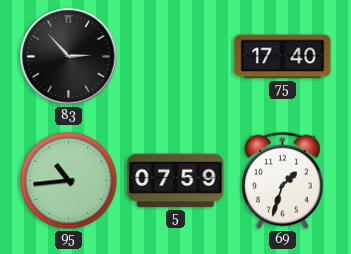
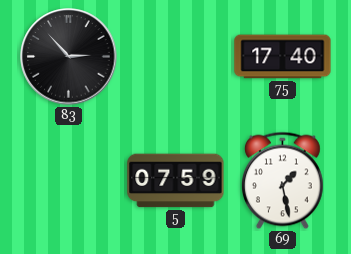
95: 10:44 -> none (69, 181)
69: 1:33 -> 1:28 (282, 181)
